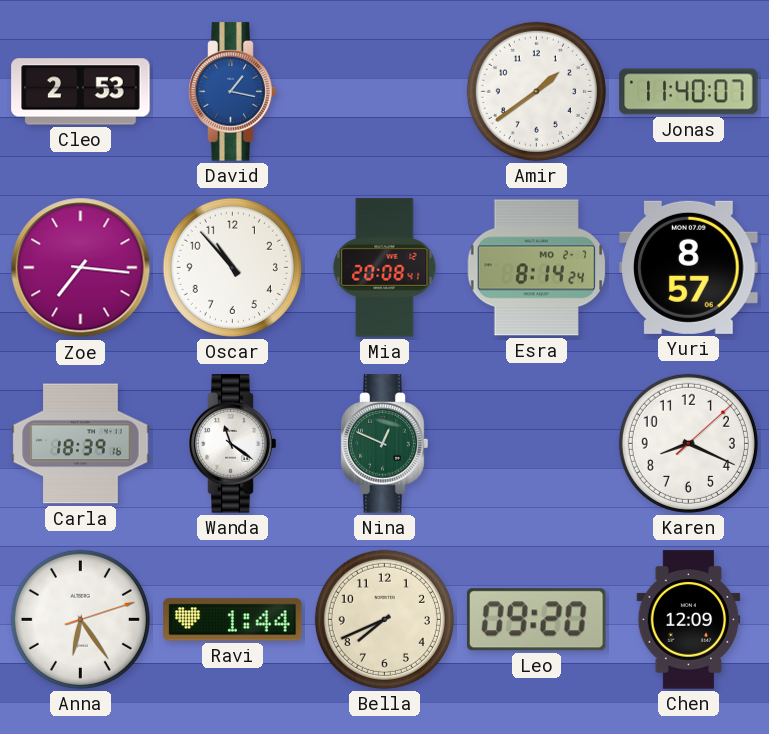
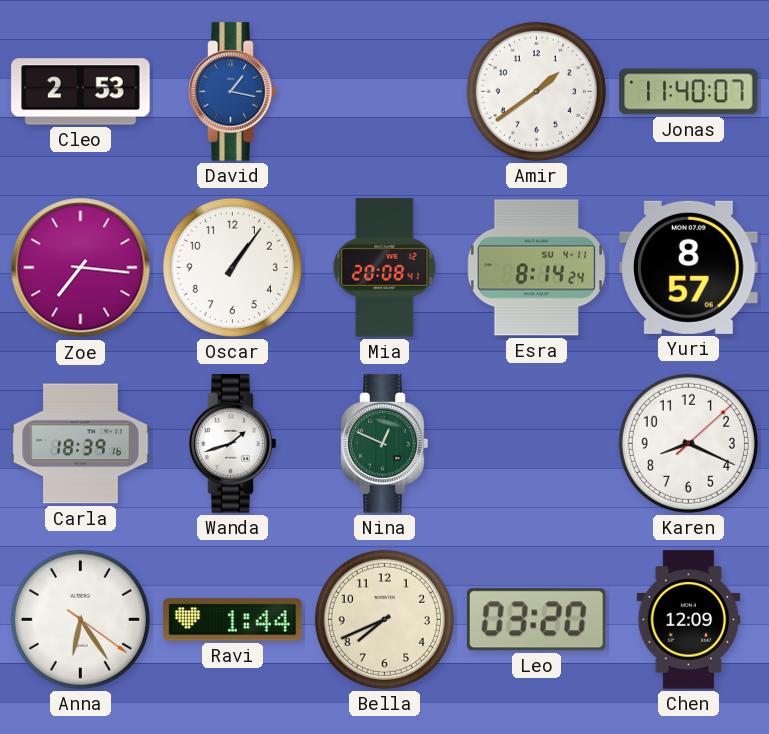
Oscar: 10:53 -> 1:06 (232, 267)
Esra date: MO 2-7 -> SU 4-11 (537, 268)
Wanda: 11:21 -> 1:42 (233, 444)
Anna: 6:24:12 -> 6:24:21 (80, 619)
Leo: 09:20 -> 03:20 (536, 620)
